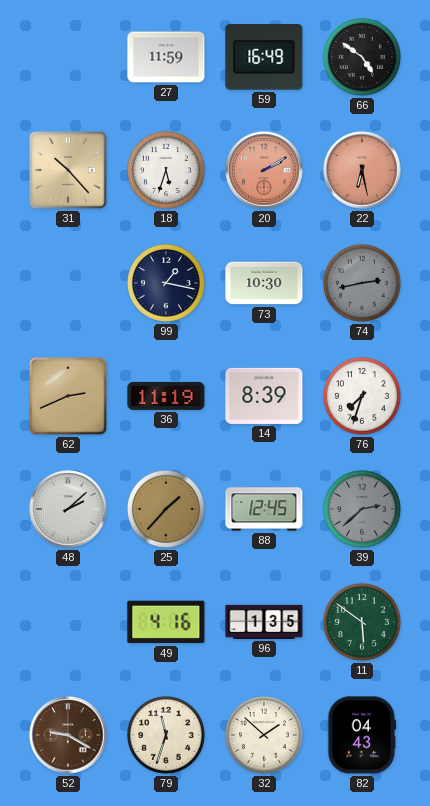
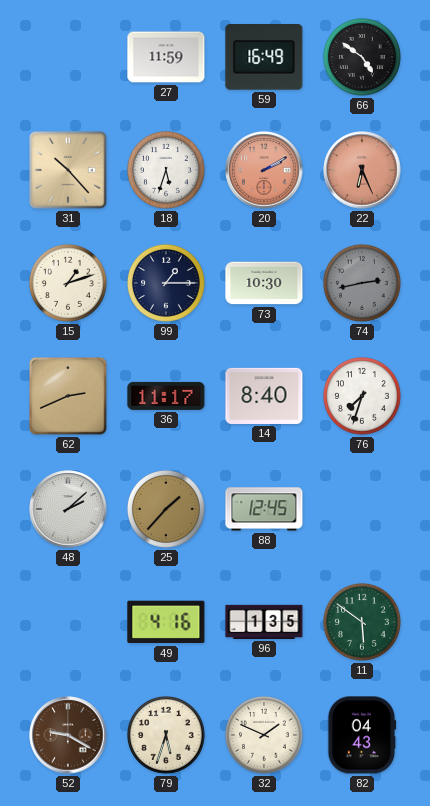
22: 6:28 -> 6:26 (362, 170)
15: none -> 1:12 (68, 283)
99: 1:17 -> 1:15 (166, 283)
36: 11:19 -> 11:17 (166, 396)
14: 8:39 -> 8:40 (264, 396)
39: 2:38 -> none (362, 509)
79: 11:33 -> 5:33 (166, 735)
32: 1:52 -> 1:49 (264, 735)
